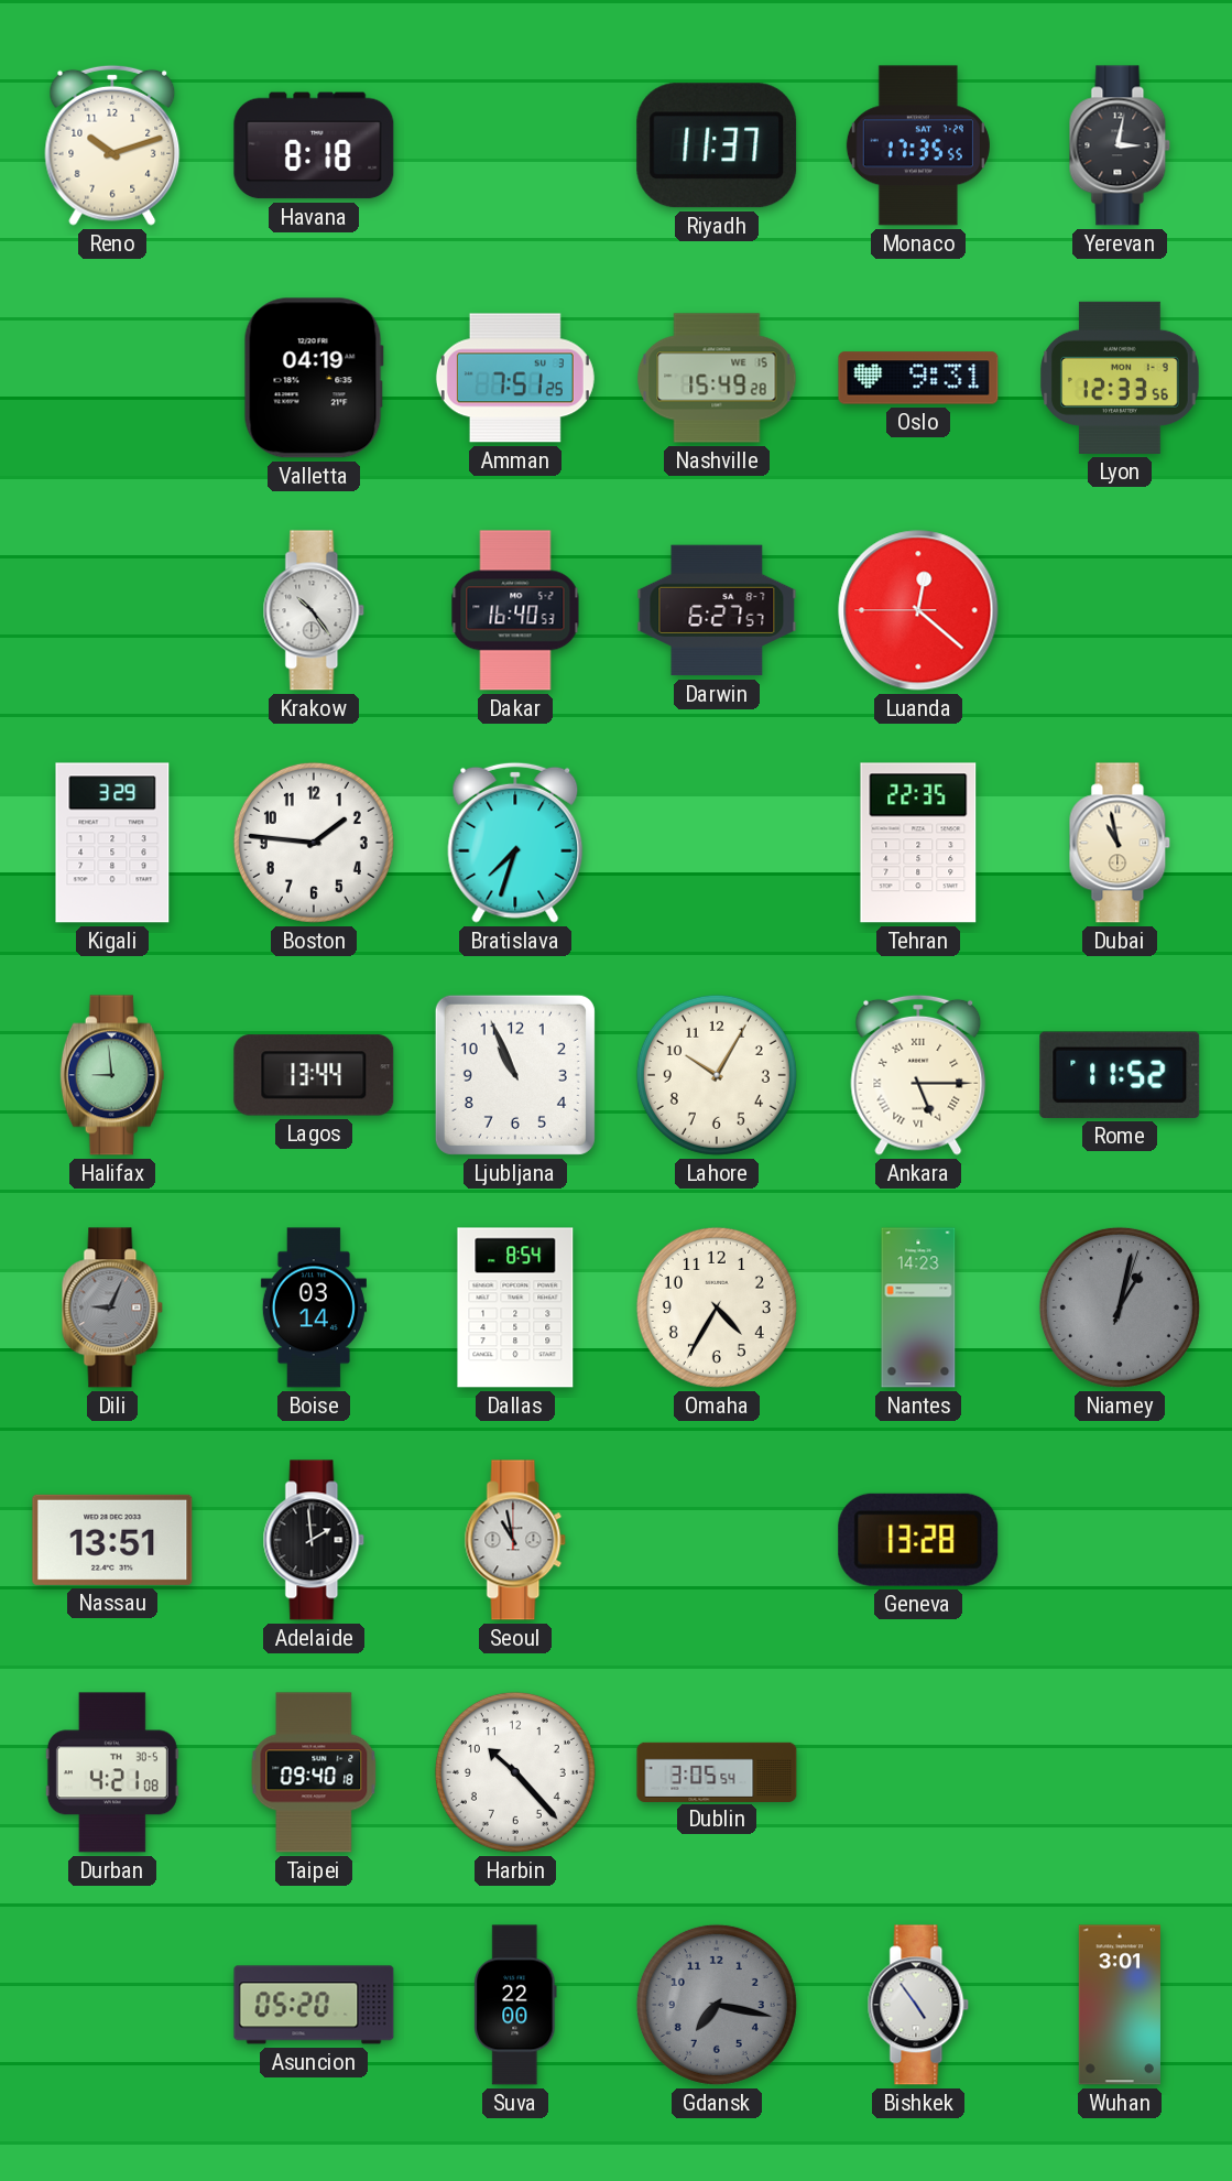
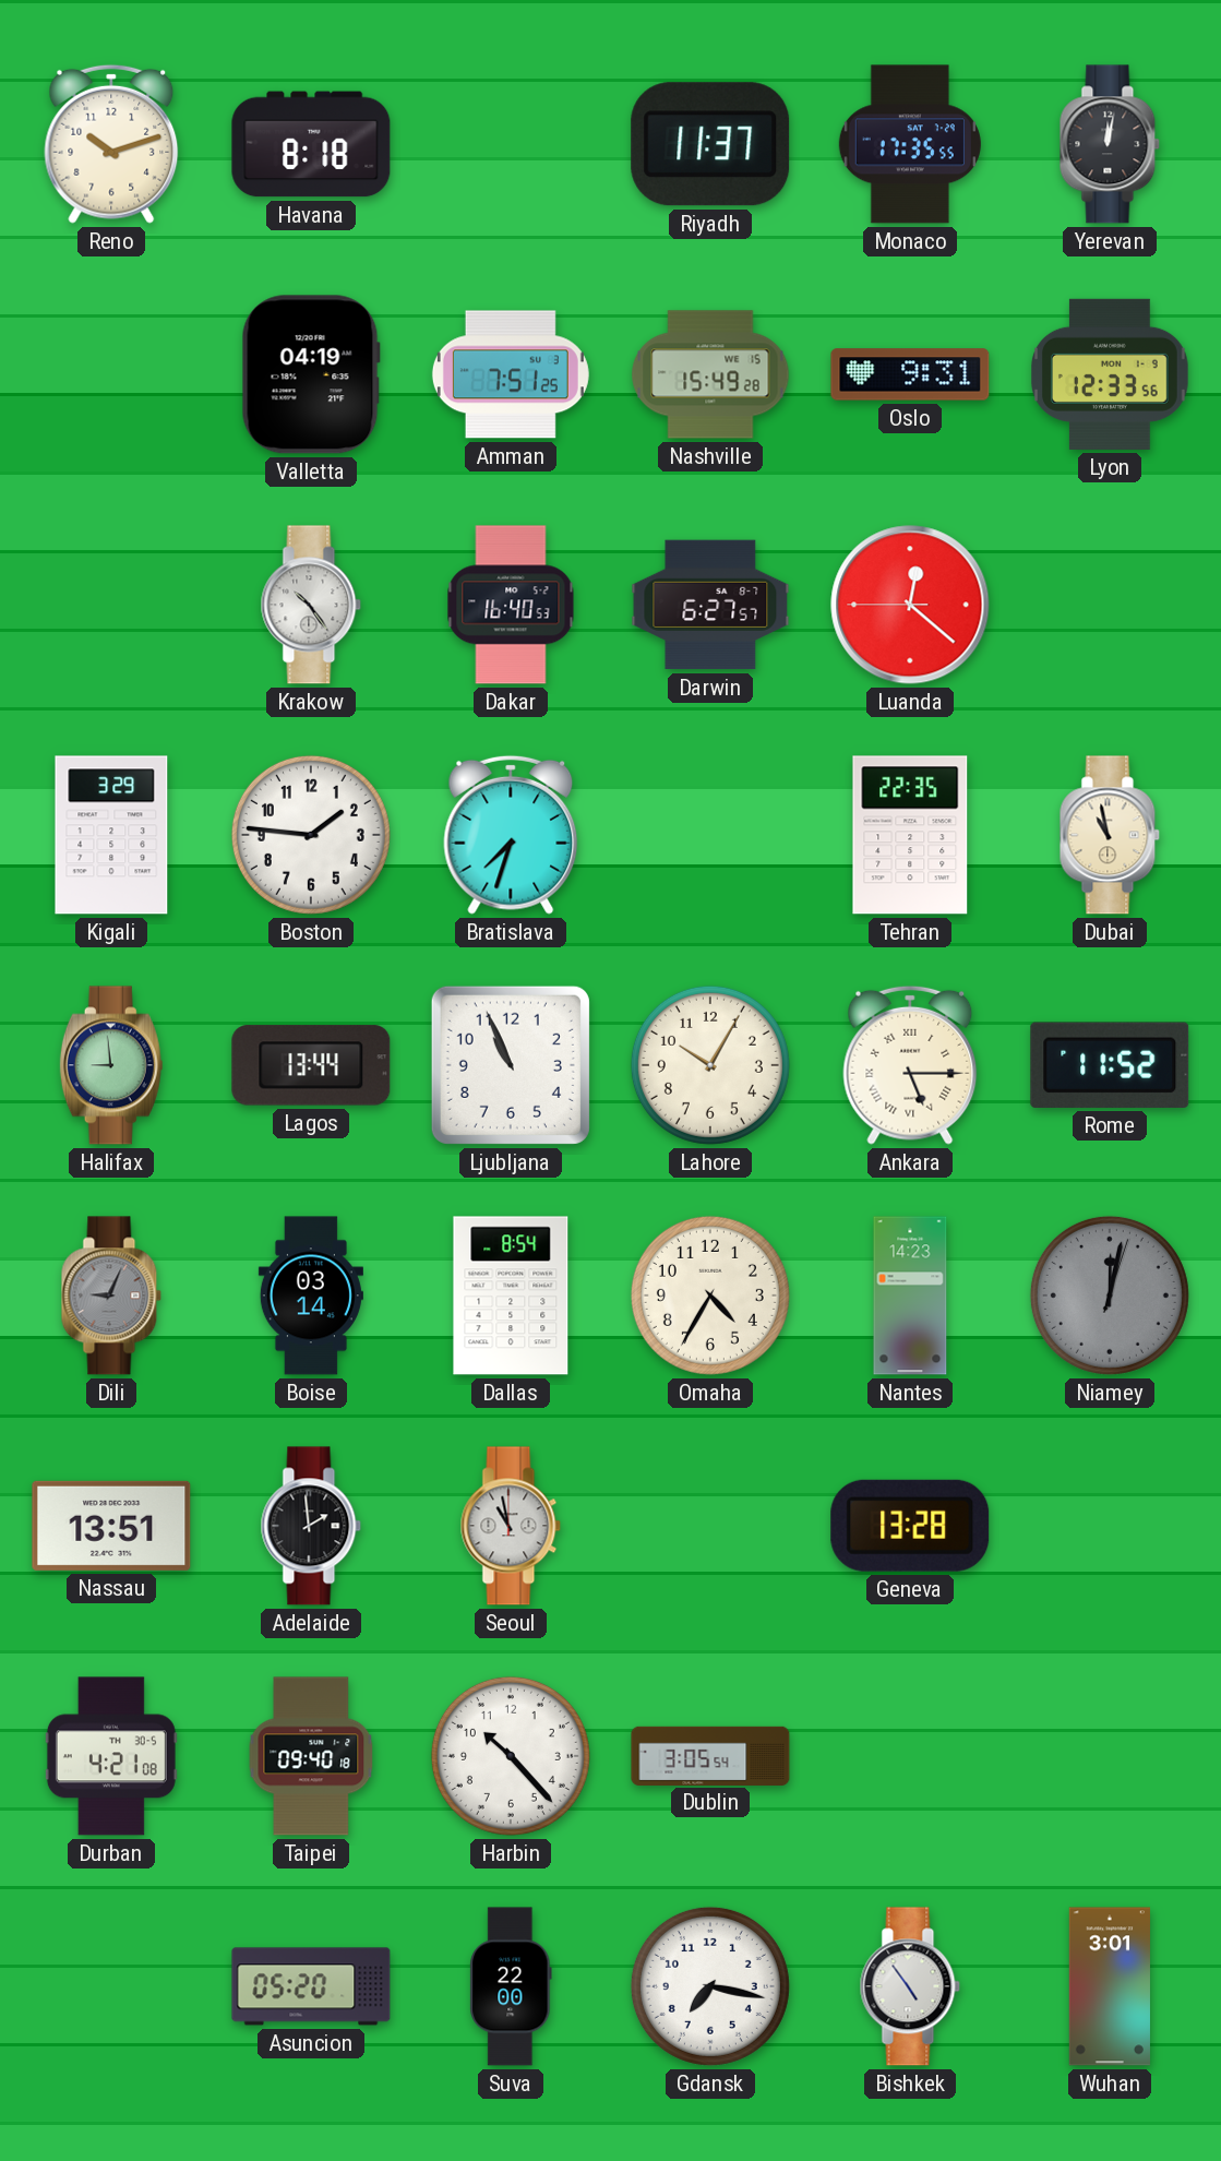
Yerevan: 3:02 -> 12:02 (1110, 144)
Niamey: 1:02 -> 12:02 (1110, 1296)
Gdansk dial: grey -> white (710, 1986)
